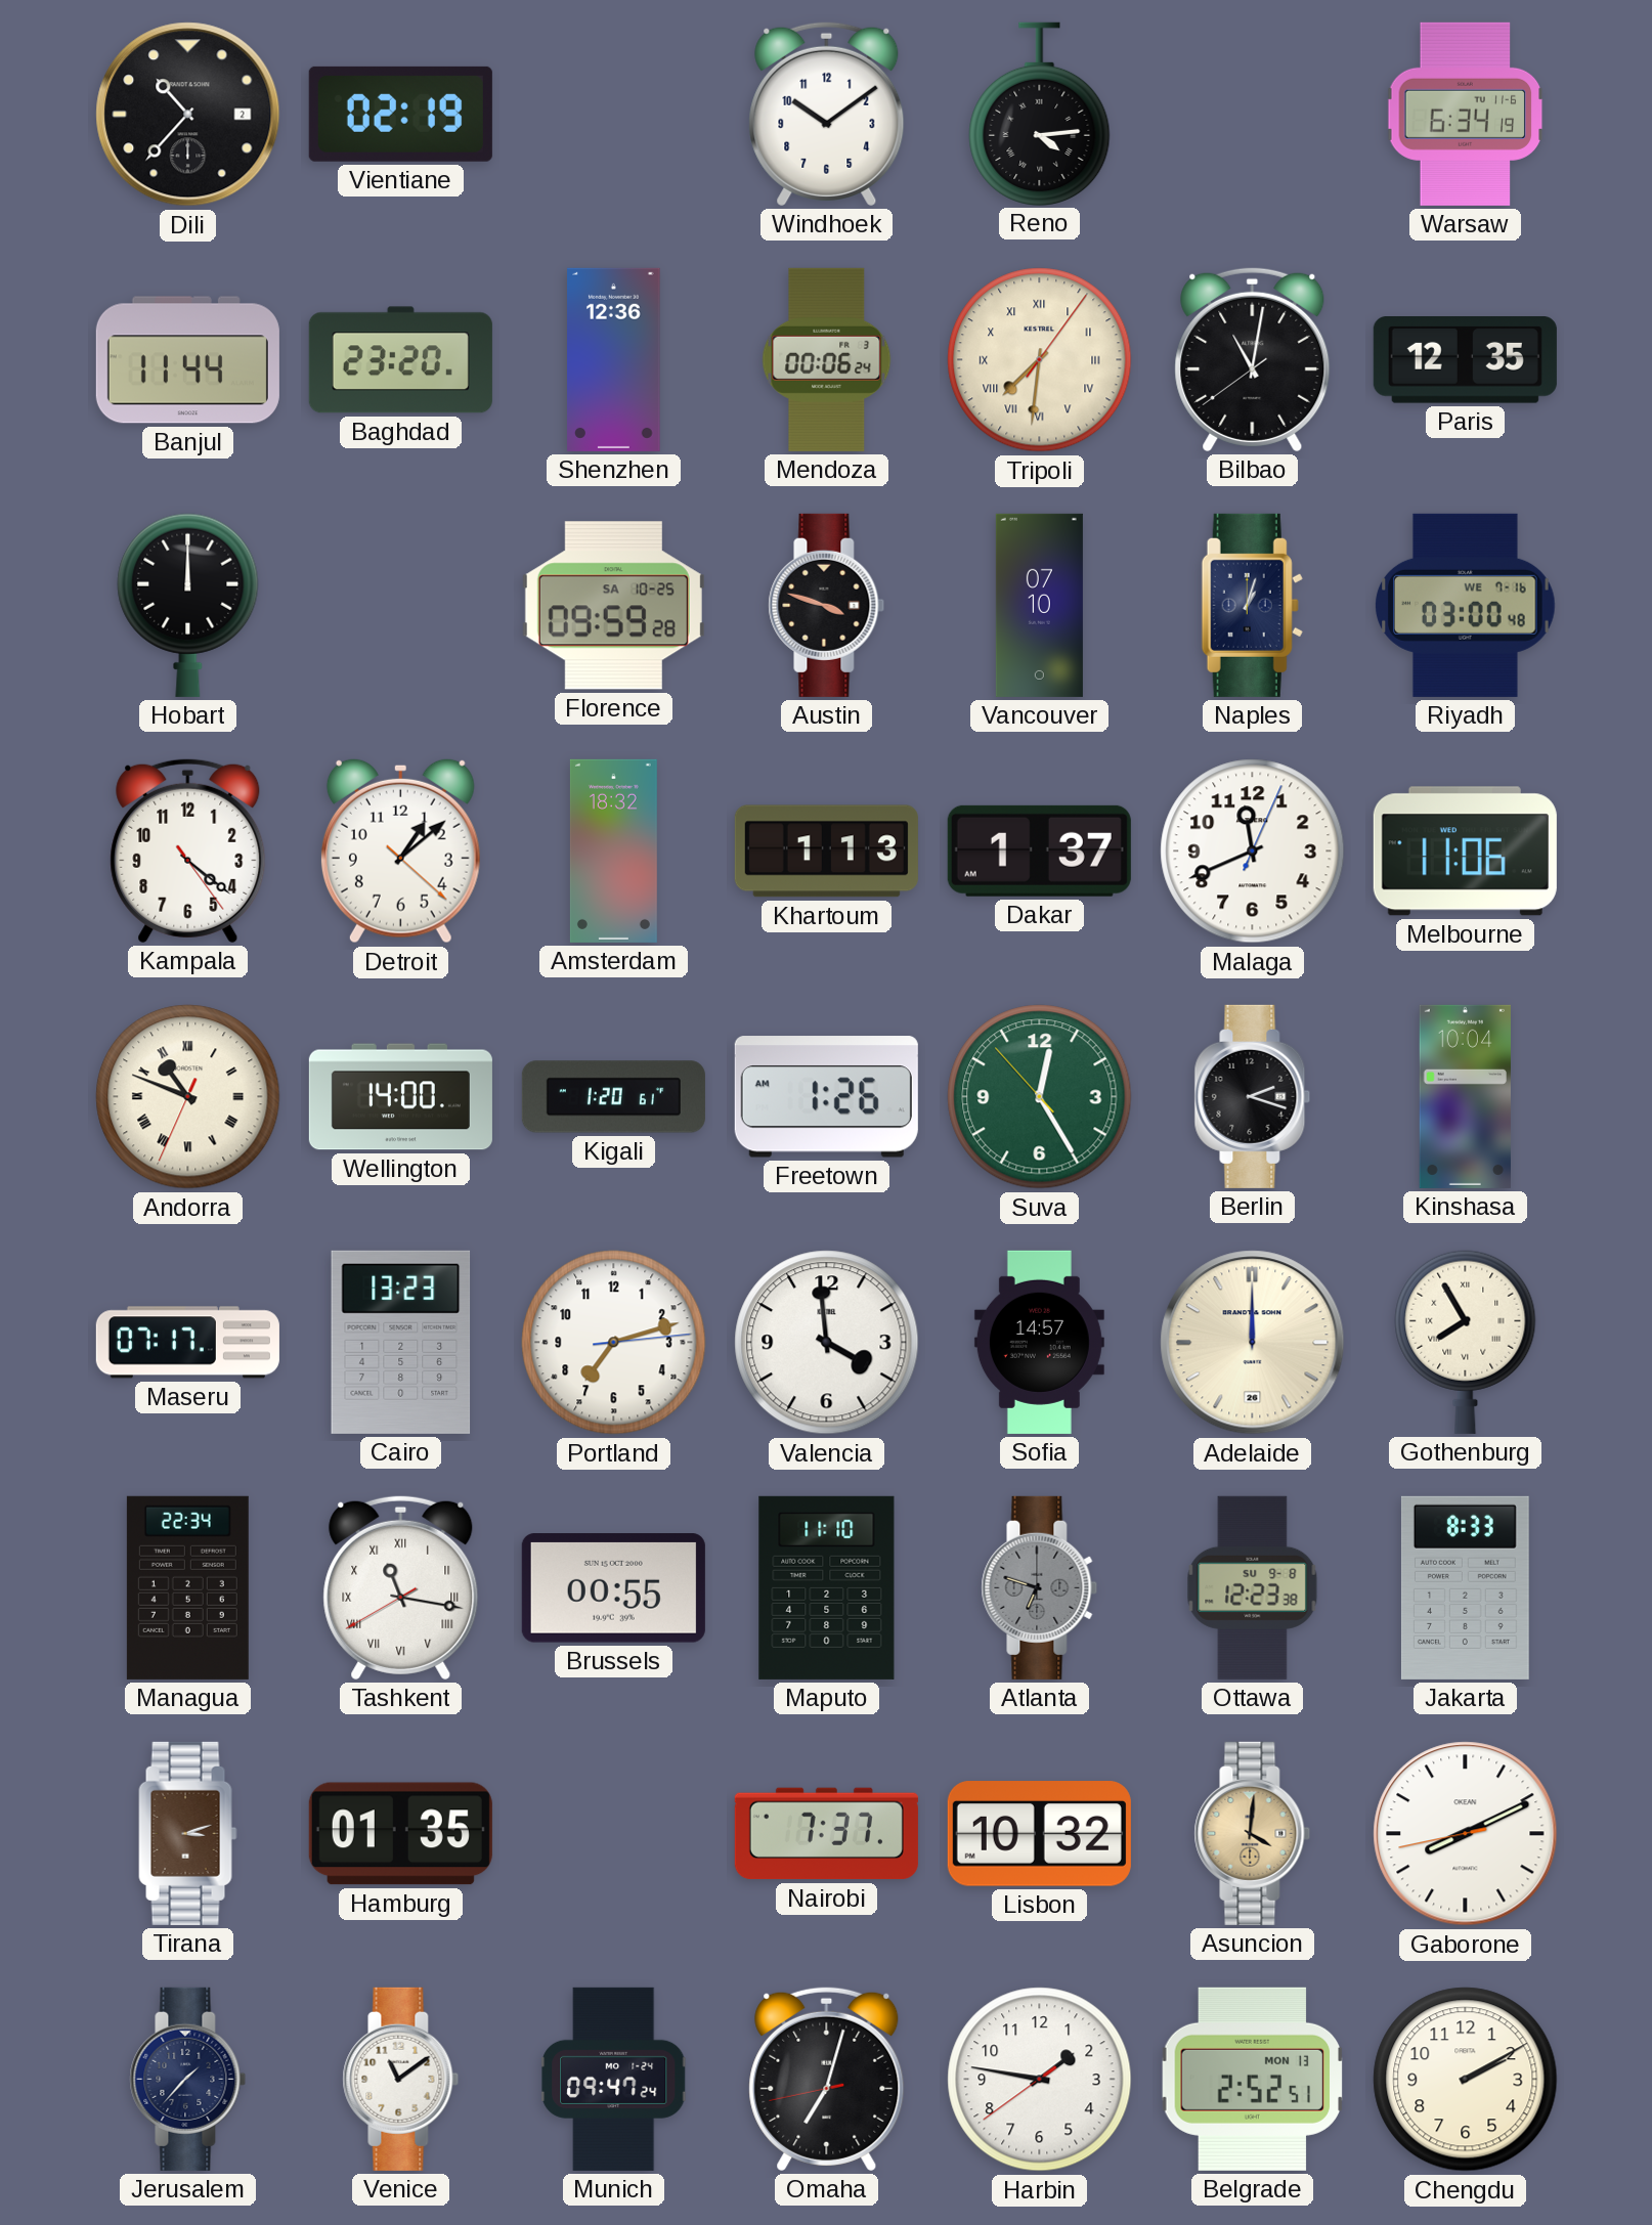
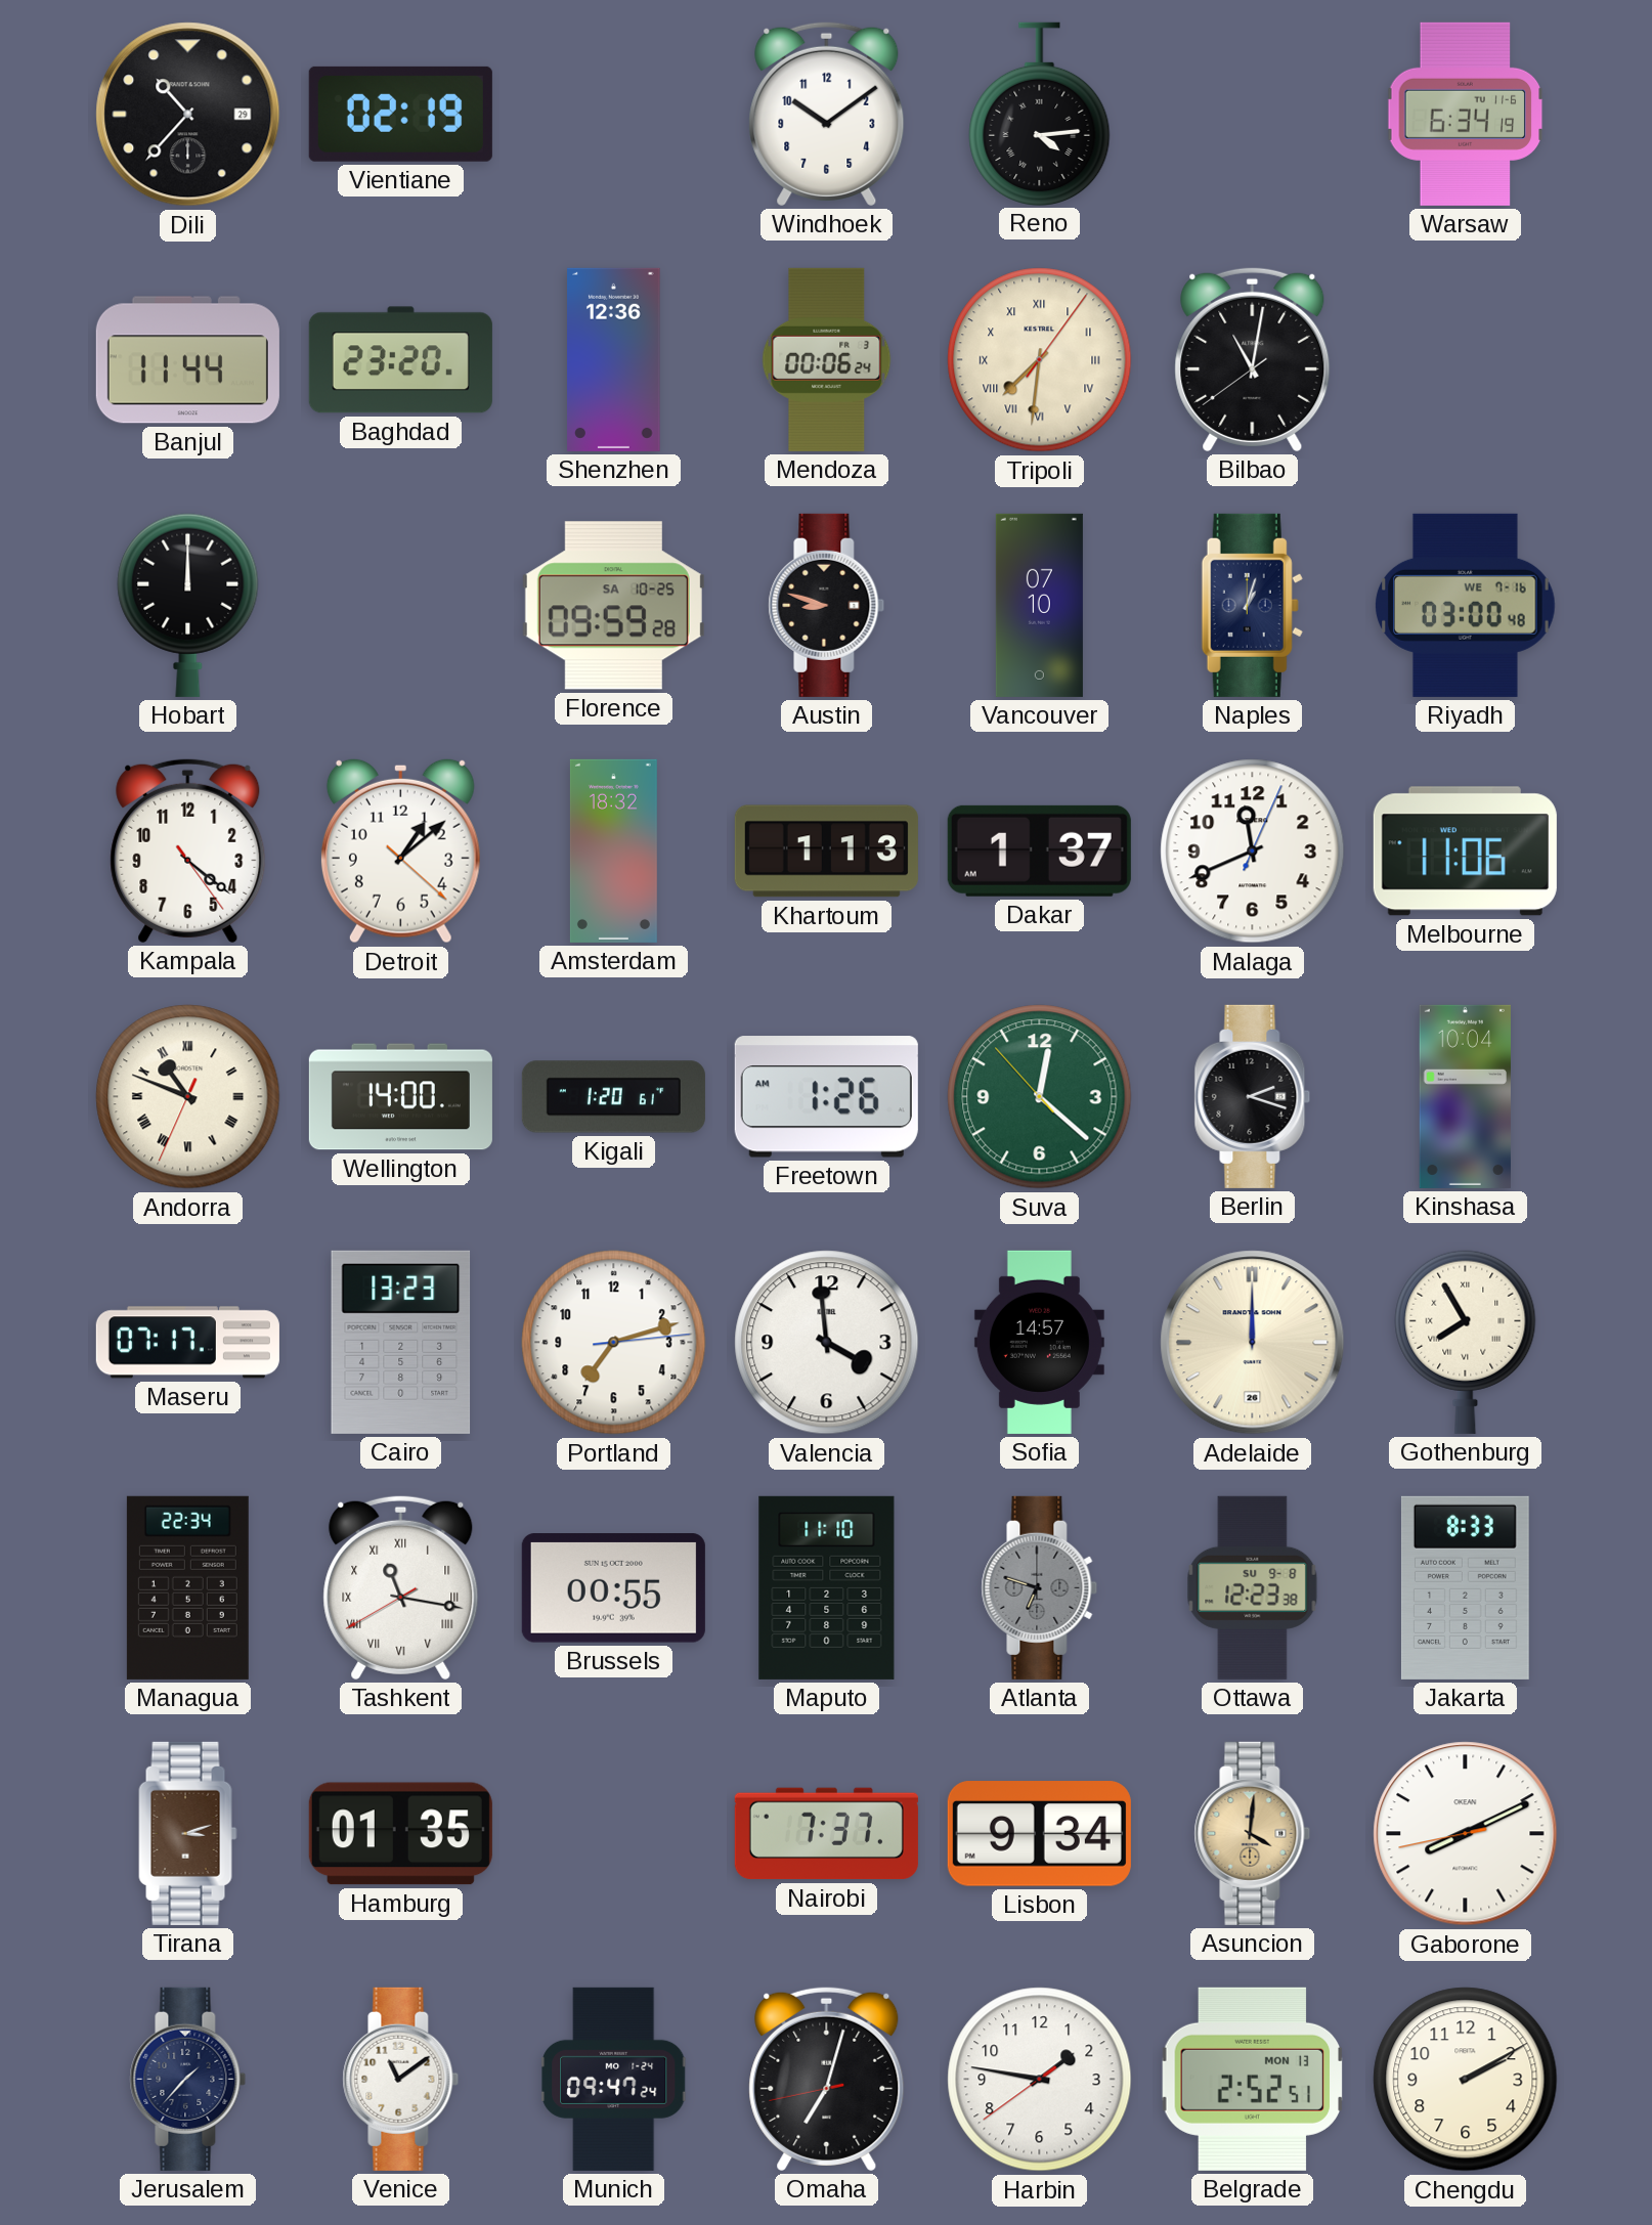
Dili date: 2 -> 29 (188, 115)
Paris: 12:35 -> none (1465, 360)
Austin: 3:48 -> 8:48 (827, 605)
Suva: 12:24 -> 12:21 (1040, 1097)
Lisbon: 10:32 -> 9:34 (1039, 1834)
